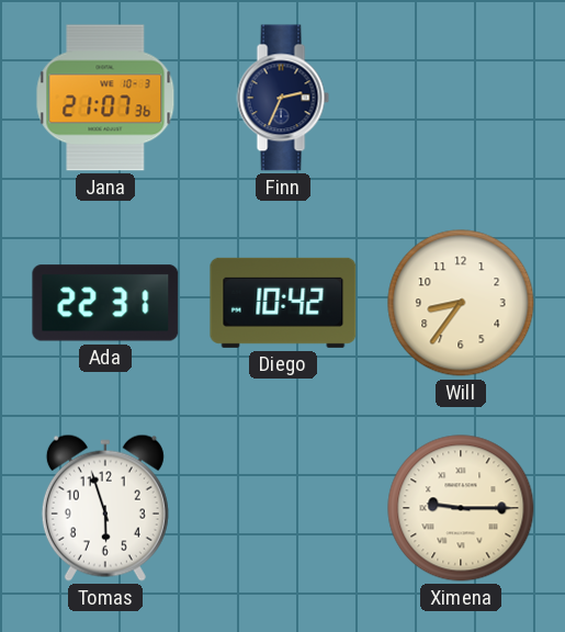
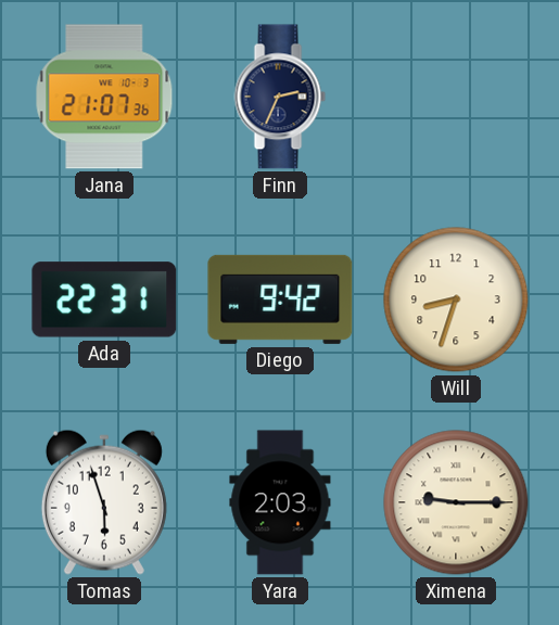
Diego: 10:42 -> 9:42 (280, 299)
Will: 8:36 -> 8:33 (456, 299)
Yara: none -> 2:03 (280, 502)
